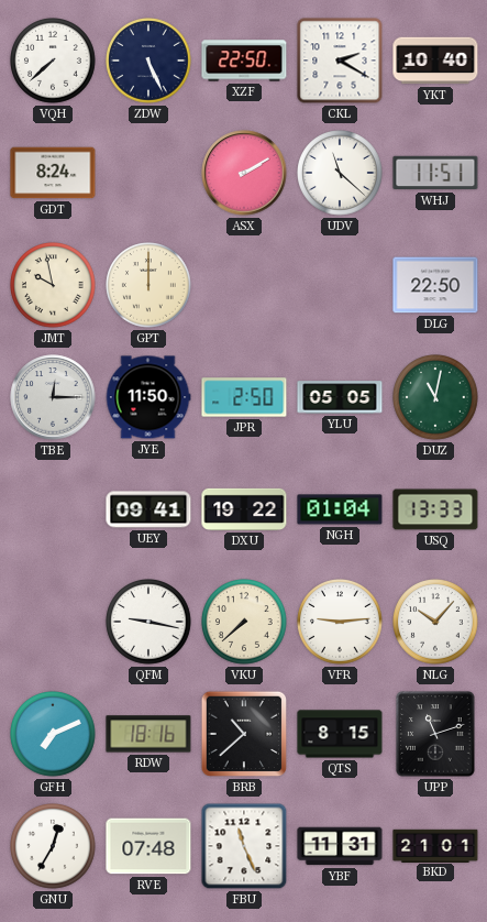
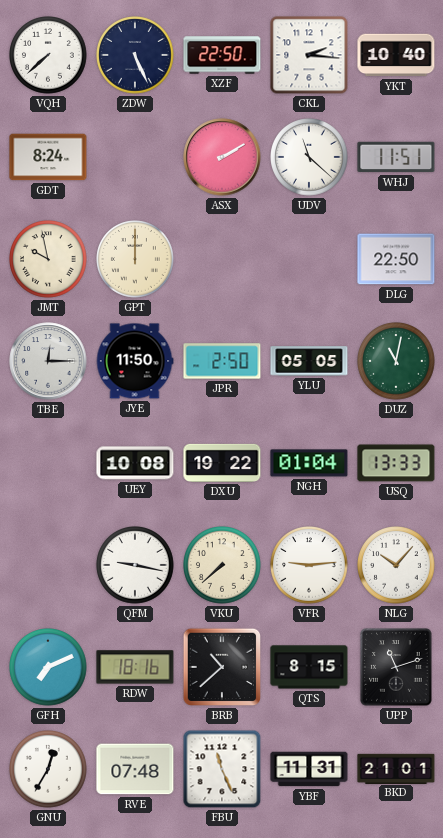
CKL: 2:20 -> 2:16 (309, 55)
UEY: 09:41 -> 10:08 (135, 463)
